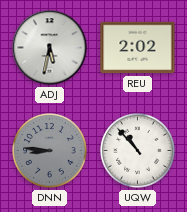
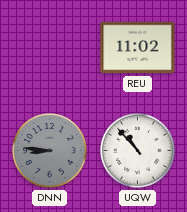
ADJ: 5:32 -> none (50, 48)
REU: 2:02 -> 11:02 (138, 48)
